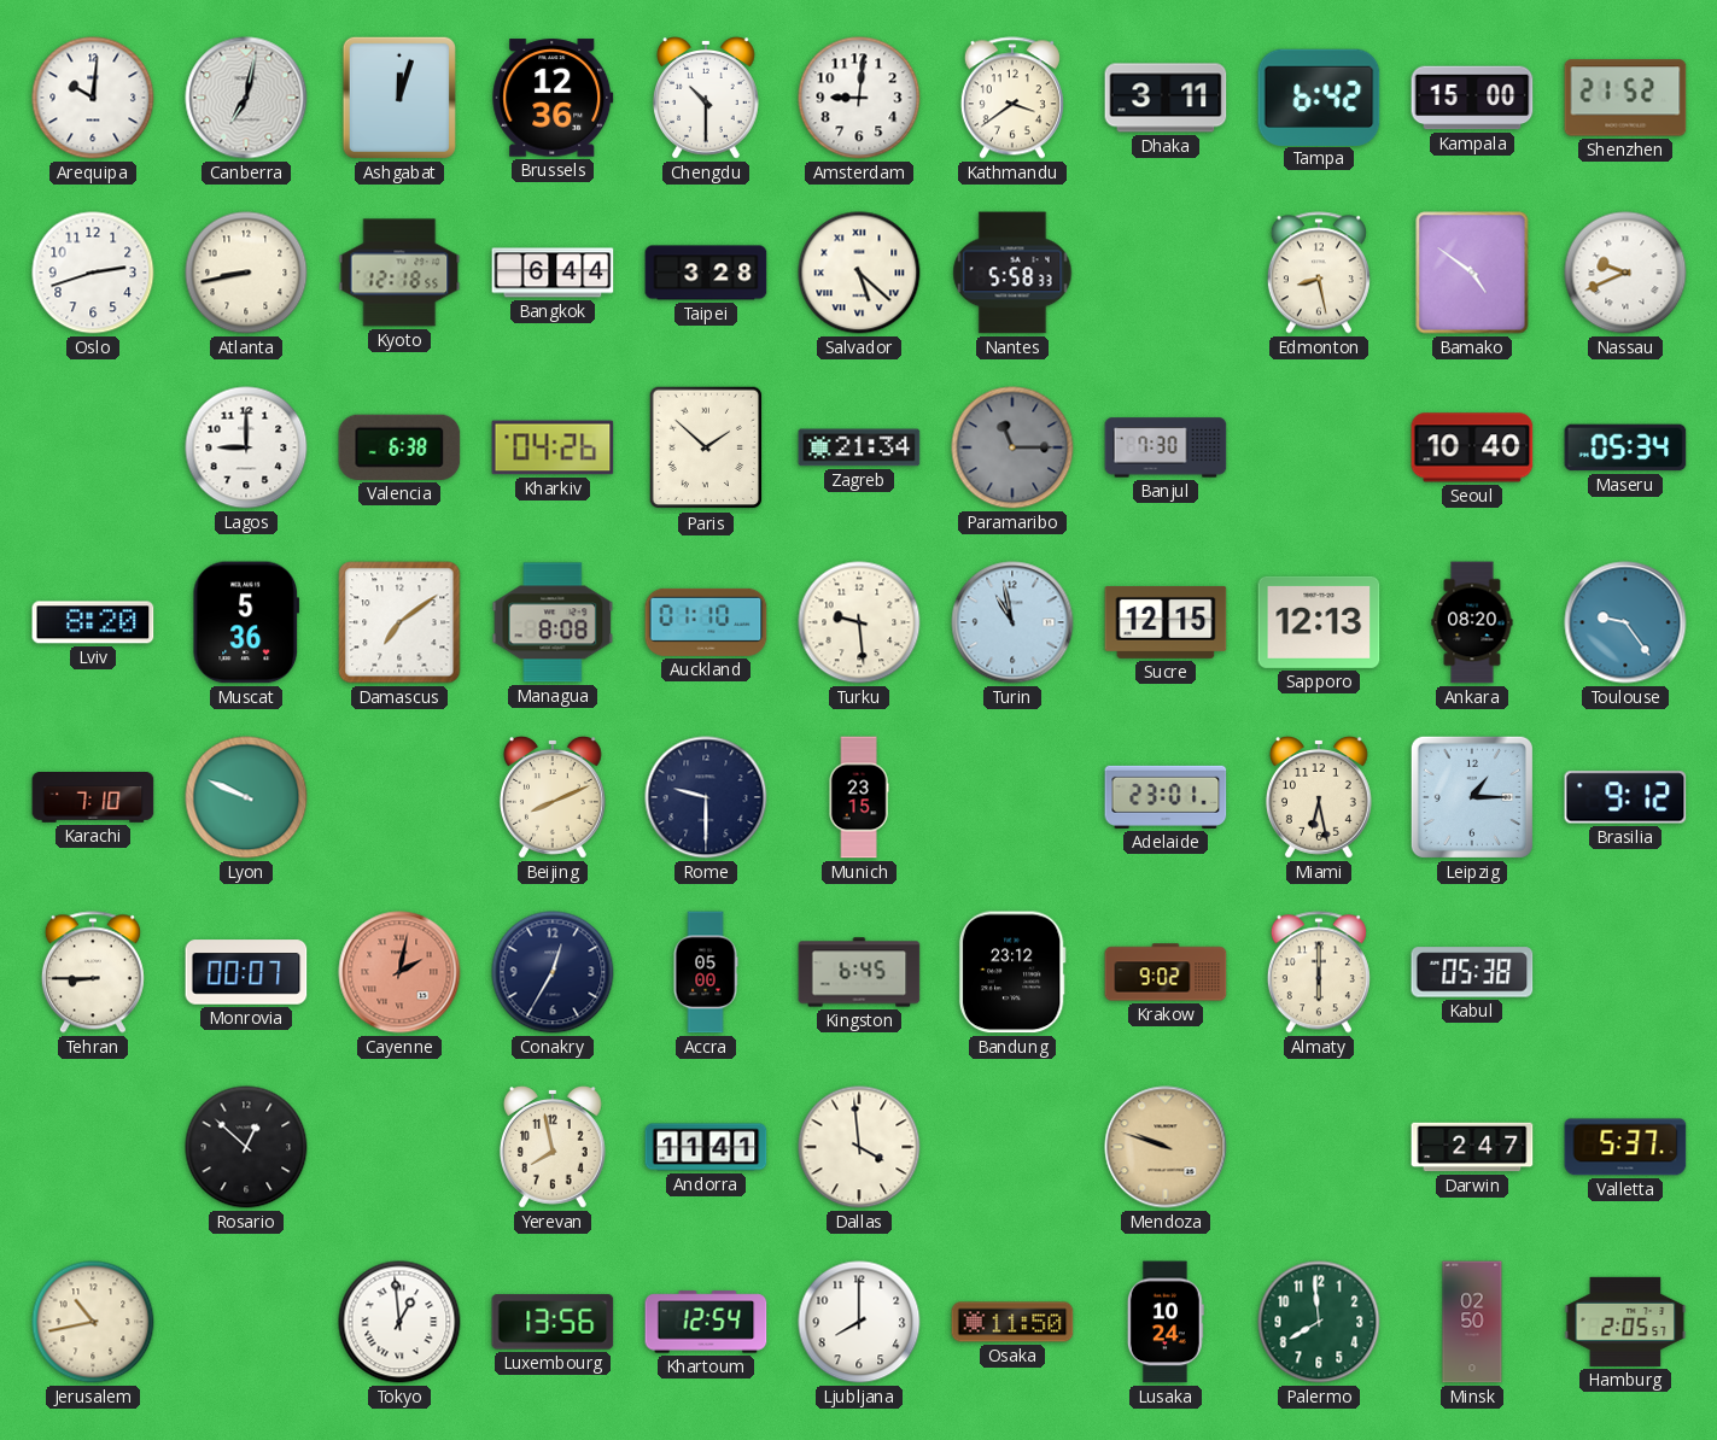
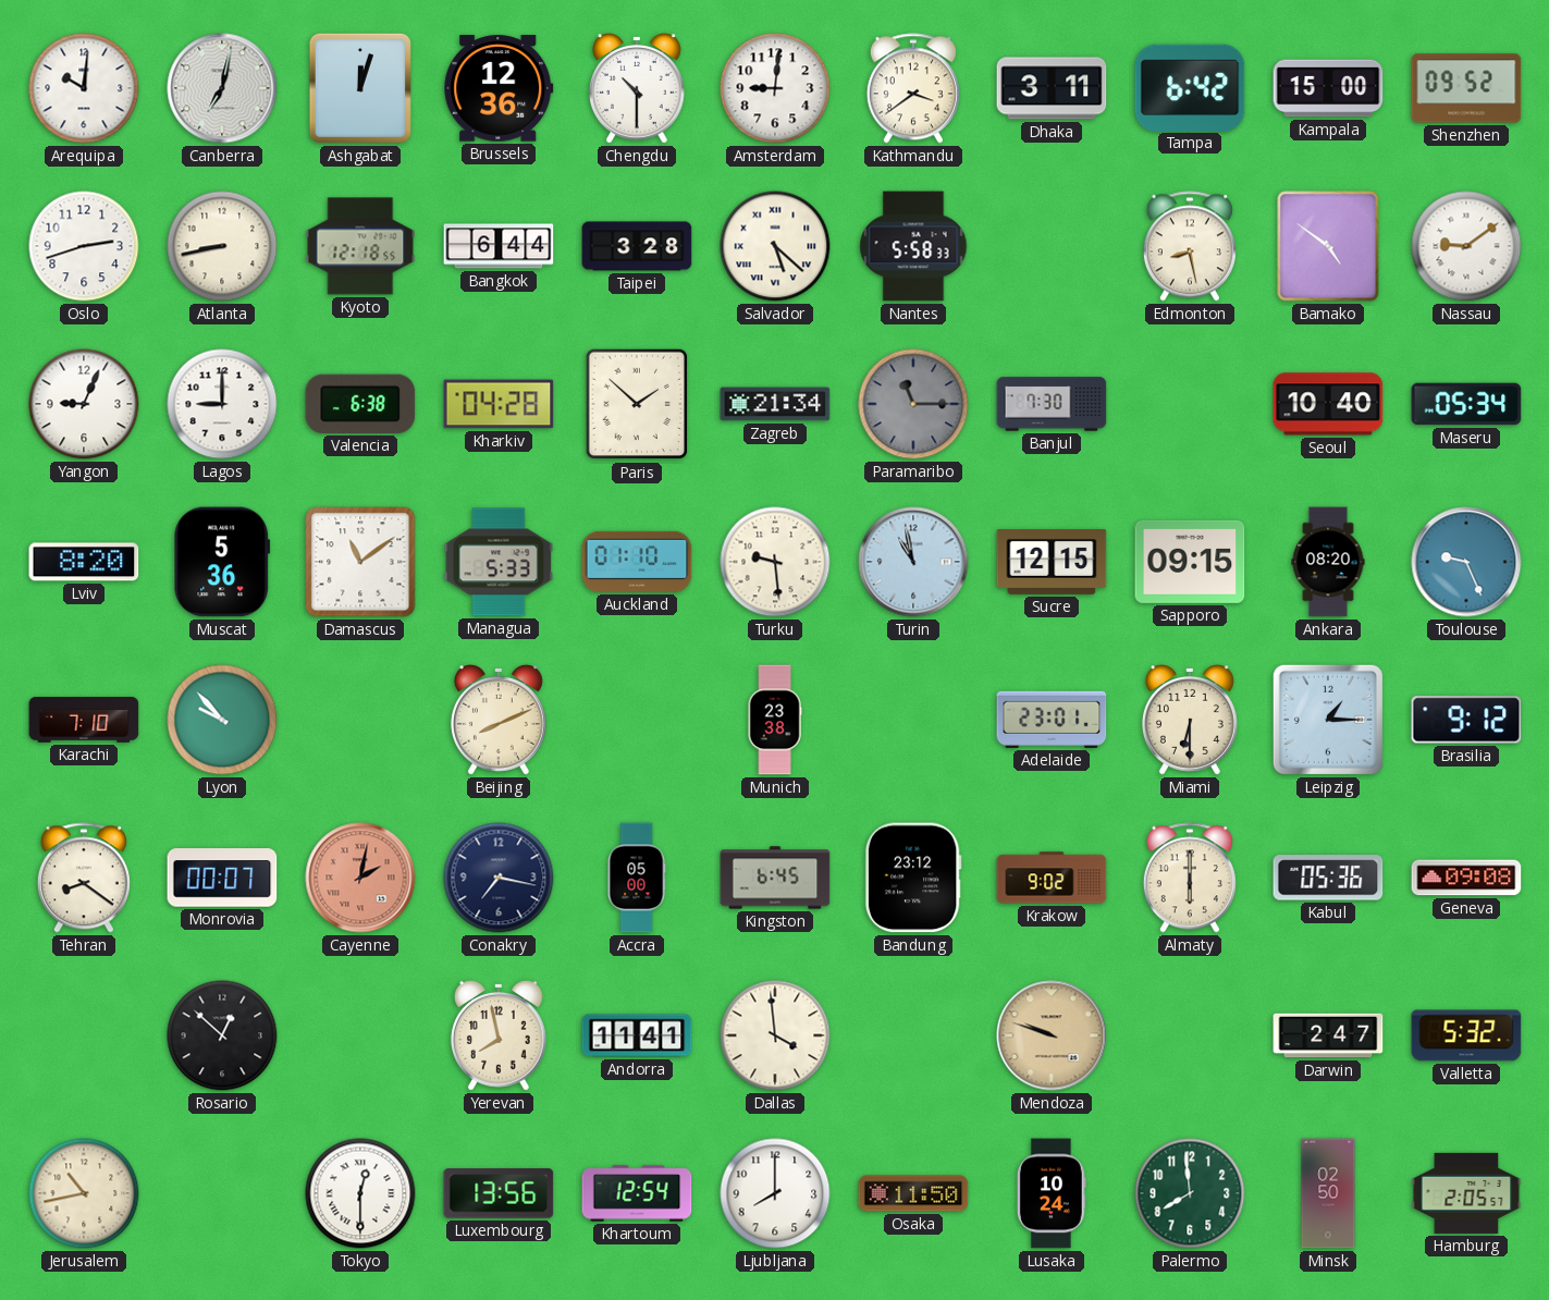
Shenzhen: 21:52 -> 09:52 (1466, 88)
Nassau: 9:41 -> 9:09 (1466, 246)
Yangon: none -> 9:04 (84, 404)
Kharkiv: 04:26 -> 04:28 (499, 404)
Damascus: 7:09 -> 11:09 (360, 562)
Managua: 8:08 -> 5:33 (499, 562)
Sapporo: 12:13 -> 09:15 (1190, 562)
Toulouse: 9:24 -> 9:26 (1466, 562)
Lyon: 9:49 -> 9:53 (222, 720)
Rome: 9:30 -> none (706, 797)
Munich: 23:15 -> 23:38 (775, 720)
Miami: 6:28 -> 6:30 (1190, 721)
Tehran: 8:45 -> 8:21 (84, 878)
Conakry: 12:35 -> 7:17 (499, 878)
Kabul: 05:38 -> 05:36 (1328, 878)
Geneva: none -> 09:08 (1466, 878)
Valletta: 5:37 -> 5:32 (1466, 1035)
Tokyo: 12:59 -> 12:30 (360, 1193)
